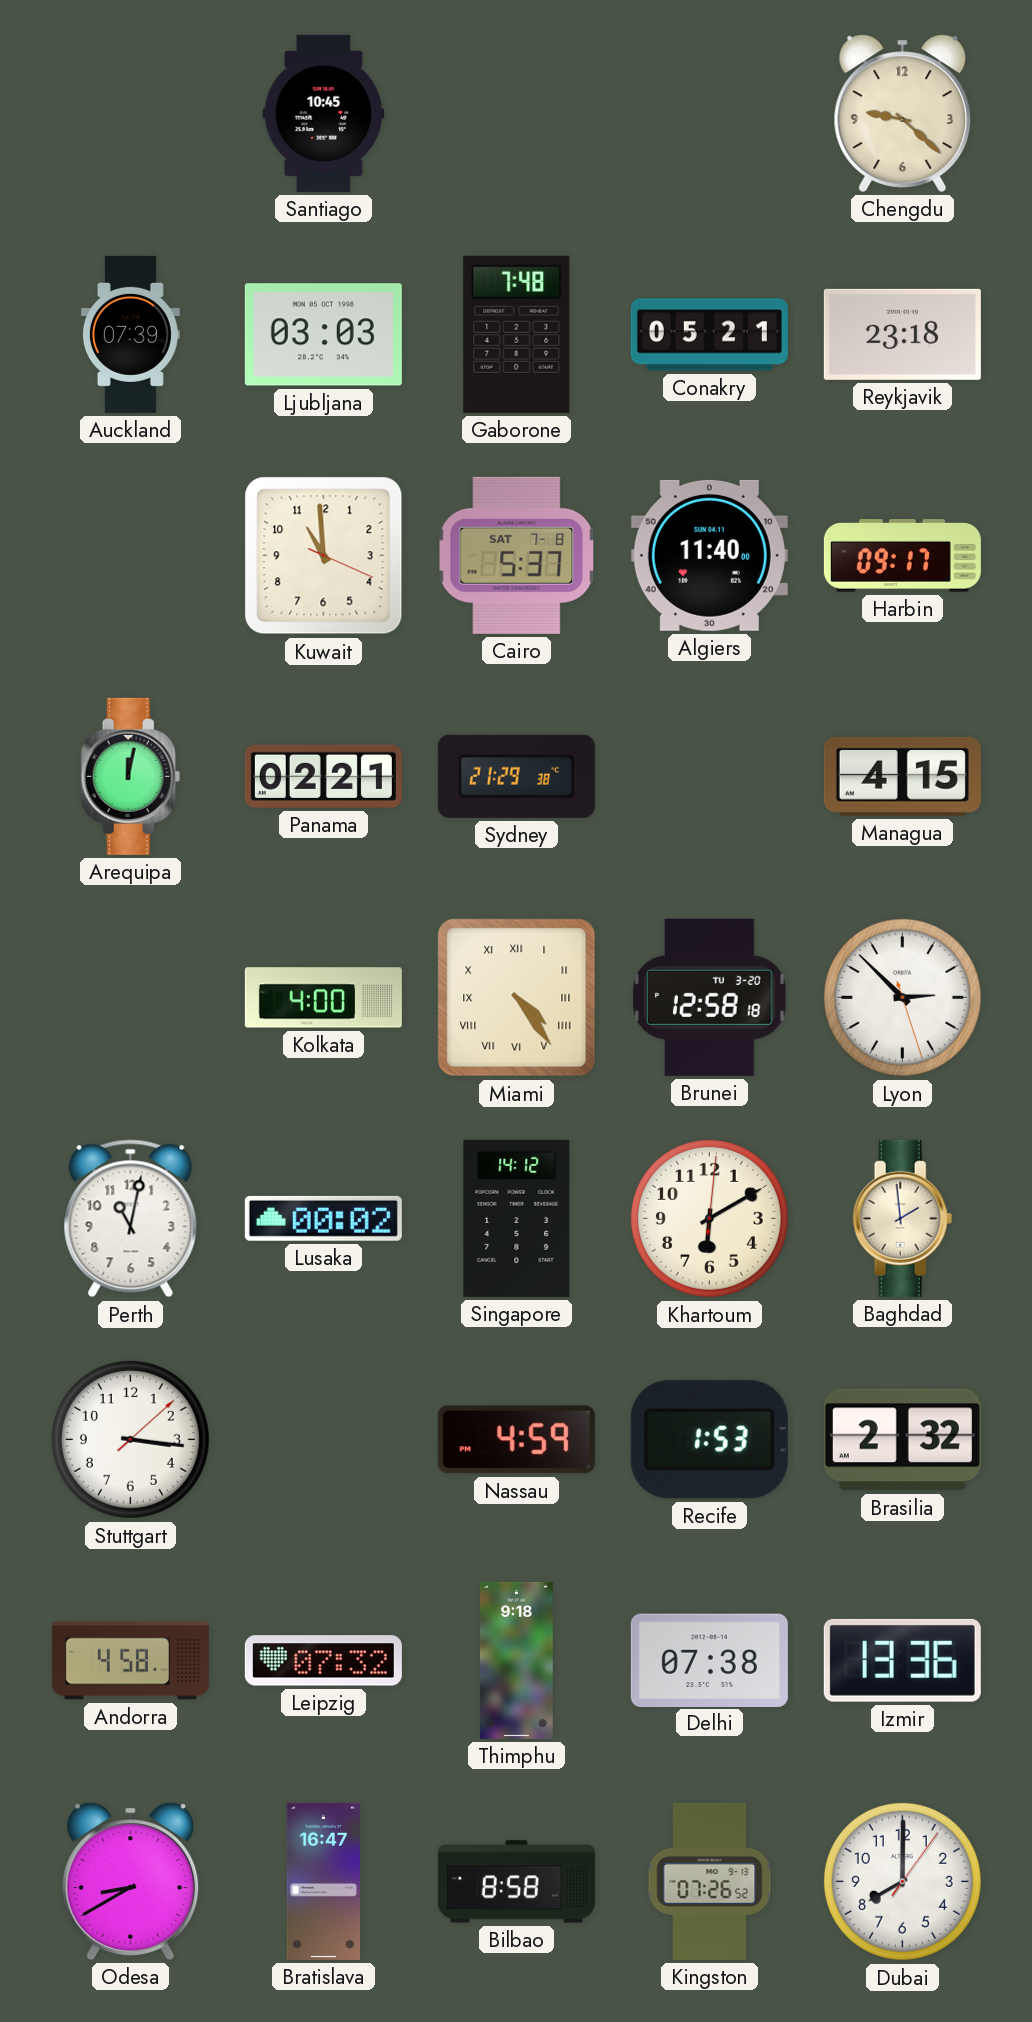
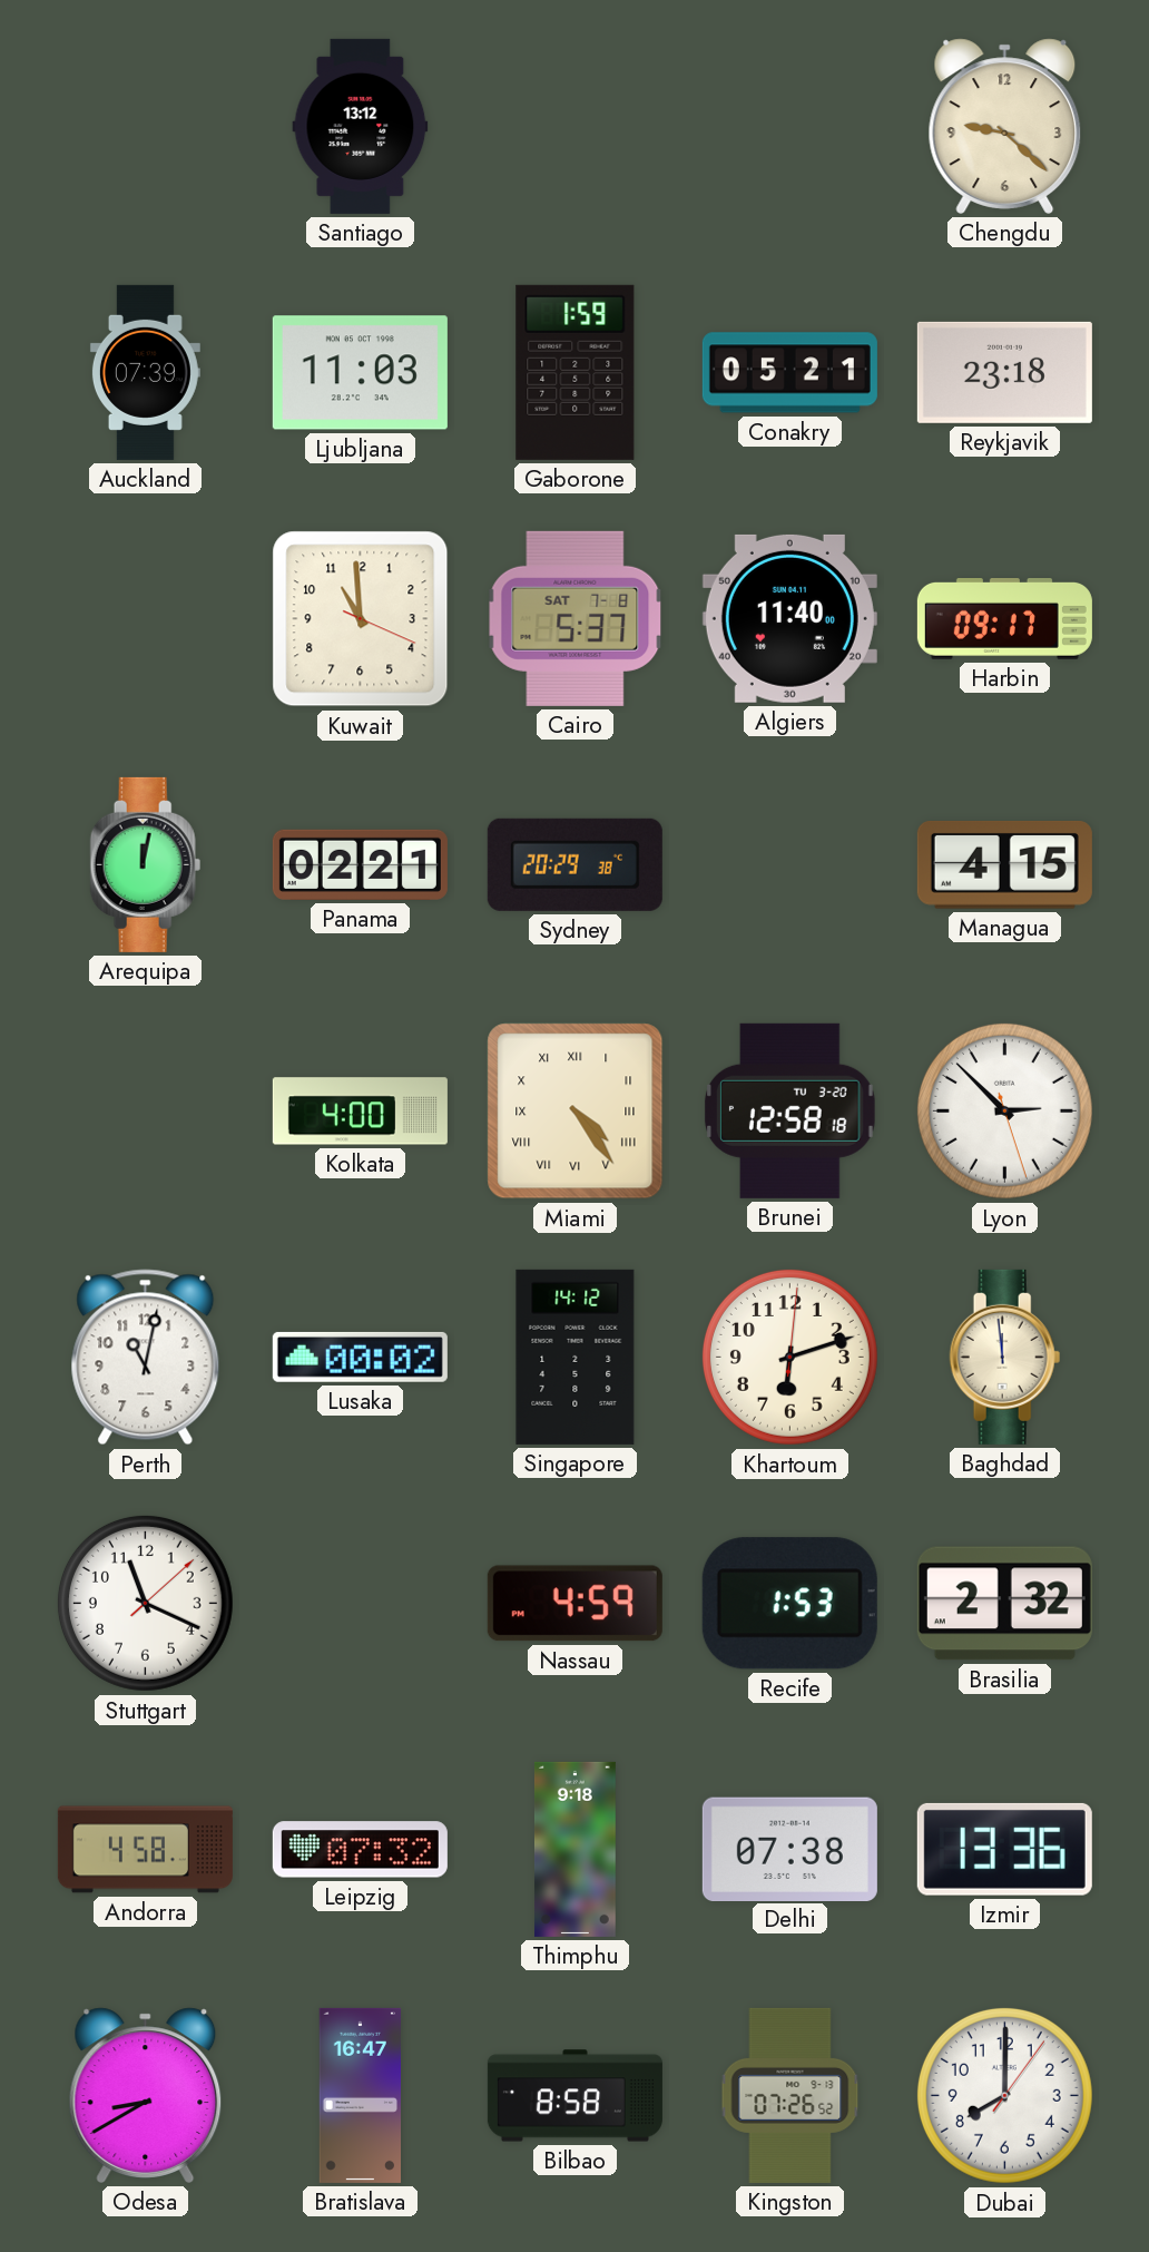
Santiago: 10:45 -> 13:12 (361, 126)
Ljubljana: 03:03 -> 11:03 (360, 373)
Gaborone: 7:48 -> 1:59 (576, 372)
Sydney: 21:29 -> 20:29 (574, 864)
Khartoum: 6:10 -> 6:12 (789, 1357)
Baghdad: 1:59 -> 11:59 (1005, 1357)
Stuttgart: 3:16 -> 11:19 (145, 1603)
